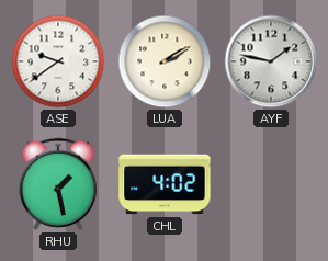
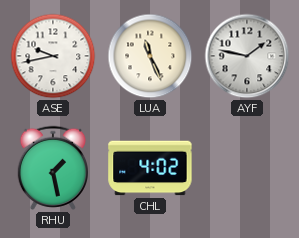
ASE: 9:39 -> 9:43 (53, 56)
LUA: 2:10 -> 11:26 (150, 56)
